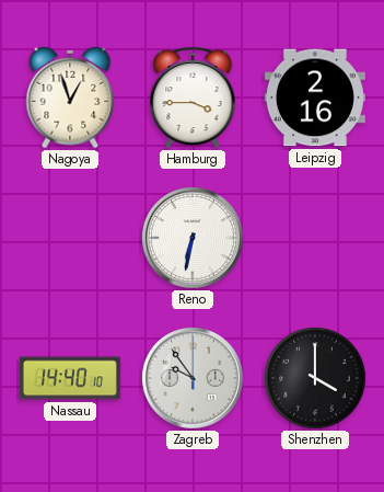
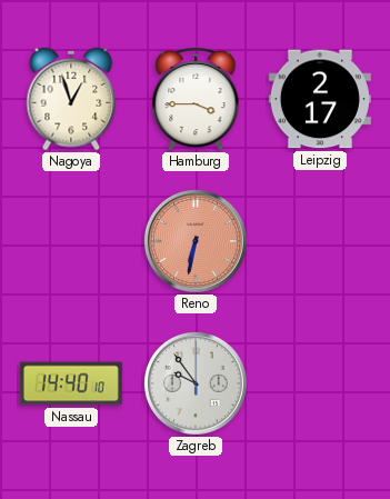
Leipzig: 2:16 -> 2:17 (320, 99)
Reno dial: white -> salmon (196, 241)
Shenzhen: 4:00 -> none (315, 378)
